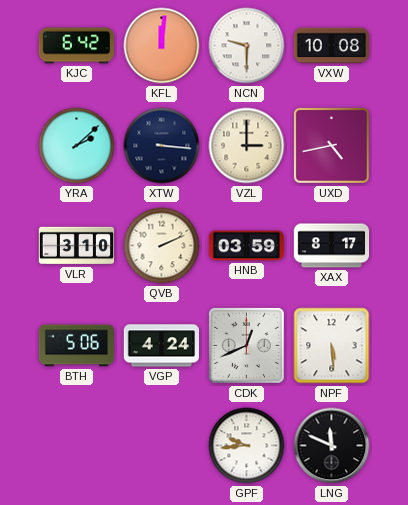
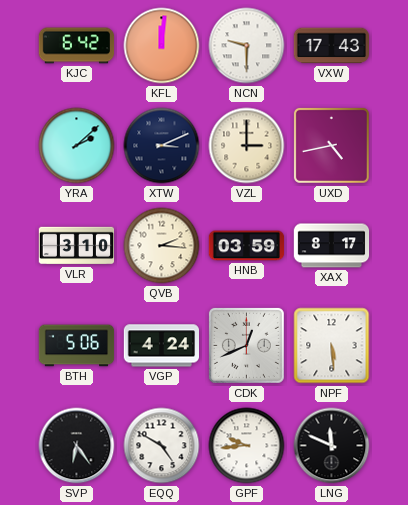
VXW: 10:08 -> 17:43 (331, 46)
XTW: 3:16 -> 3:11 (162, 146)
QVB: 2:11 -> 2:16 (162, 246)
SVP: none -> 6:24 (77, 446)
EQQ: none -> 4:50 (162, 446)
